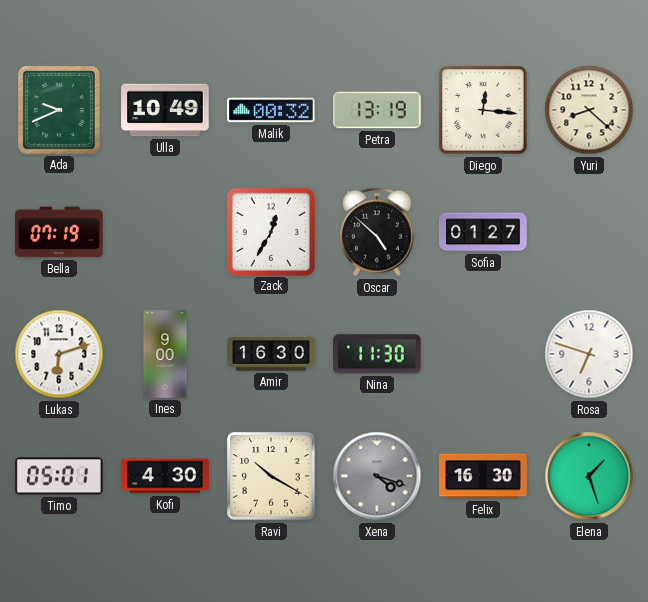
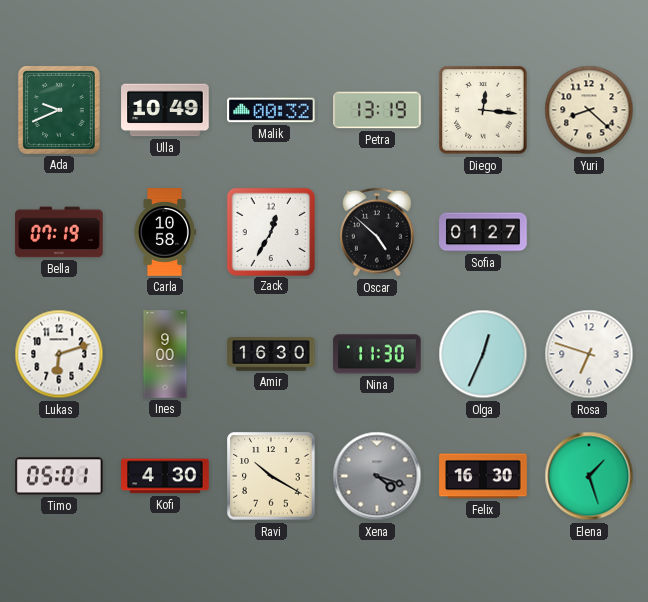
Carla: none -> 10:58 (165, 232)
Olga: none -> 12:34 (483, 354)
